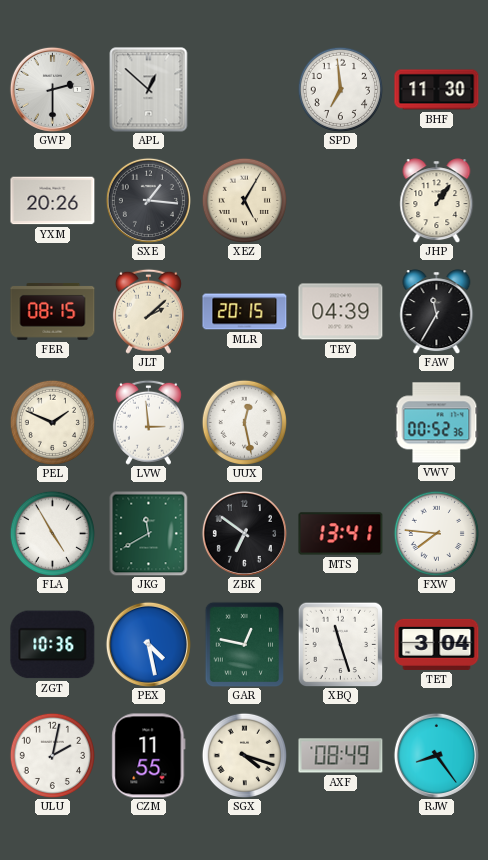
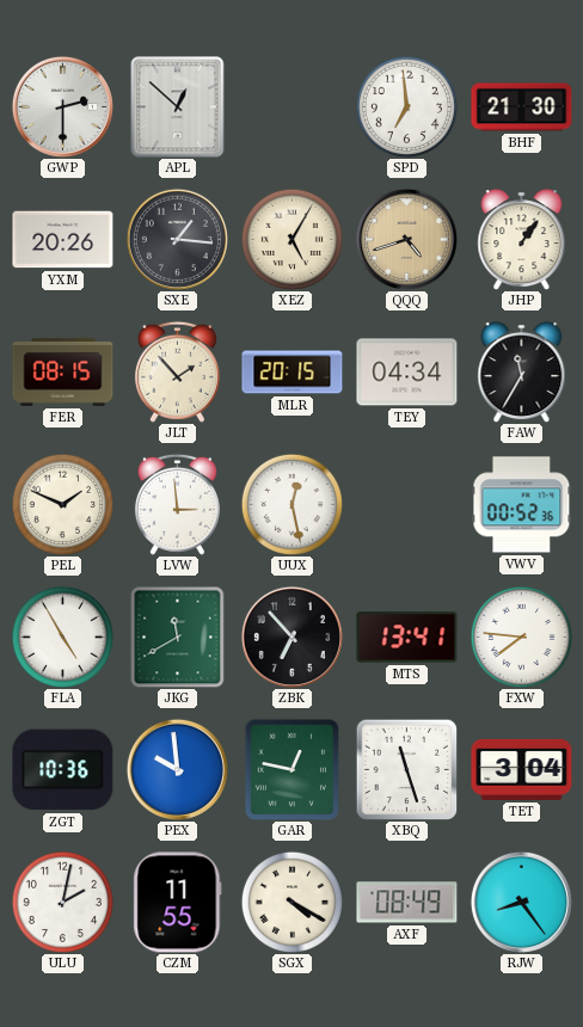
BHF: 11:30 -> 21:30 (522, 107)
QQQ: none -> 4:42 (406, 239)
JLT: 2:08 -> 1:53 (177, 371)
TEY: 04:39 -> 04:34 (407, 373)
ZBK: 6:51 -> 6:53 (291, 637)
PEX: 4:28 -> 9:59 (177, 769)
SGX: 4:18 -> 4:20 (291, 902)
